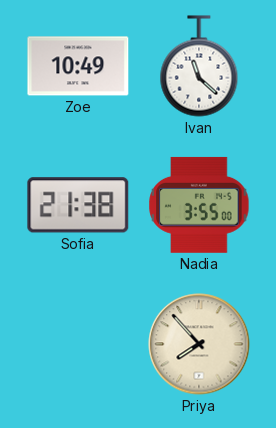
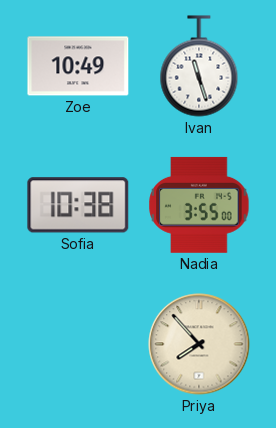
Ivan: 11:22 -> 11:27 (199, 66)
Sofia: 21:38 -> 10:38 (78, 205)
